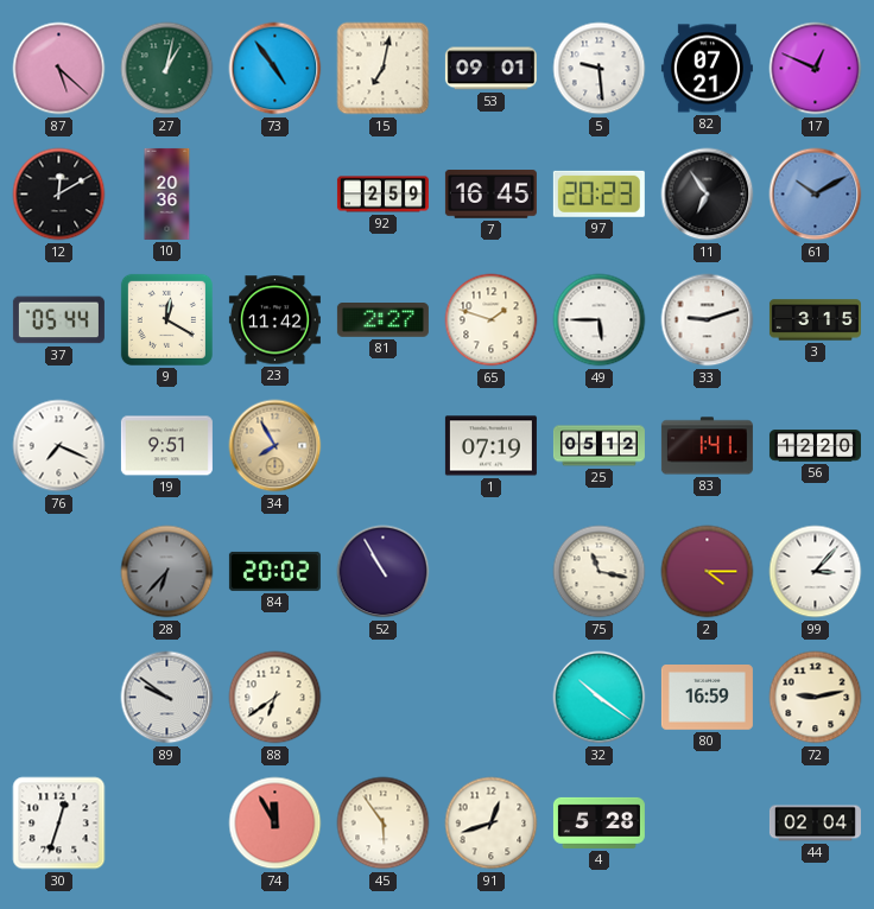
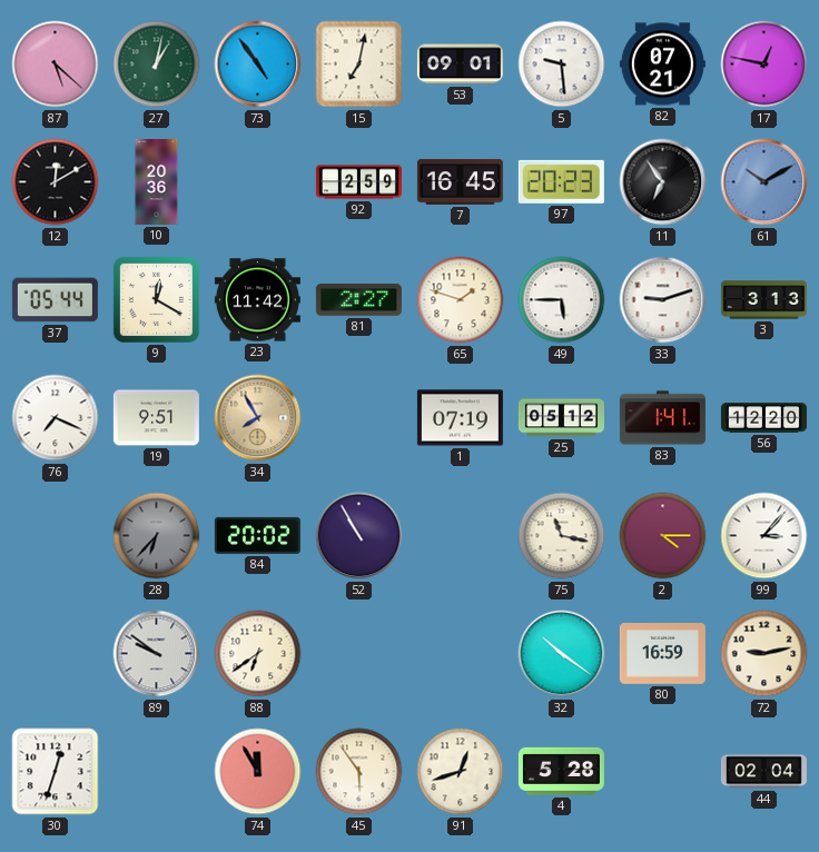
17: 12:49 -> 12:47 (764, 65)
3: 3:15 -> 3:13 (763, 300)
